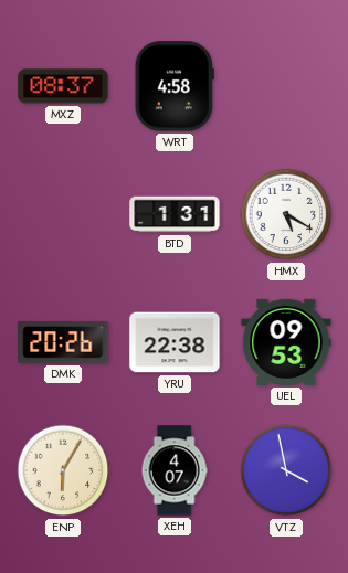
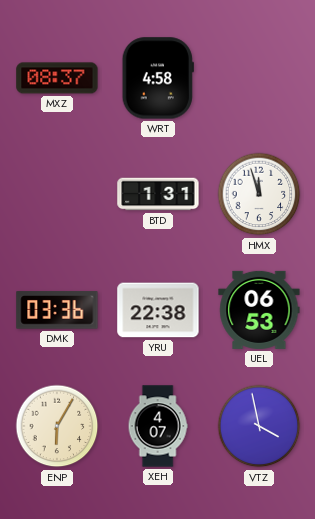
HMX: 5:20 -> 11:57 (259, 194)
DMK: 20:26 -> 03:36 (57, 310)
UEL: 09:53 -> 06:53 (259, 310)
